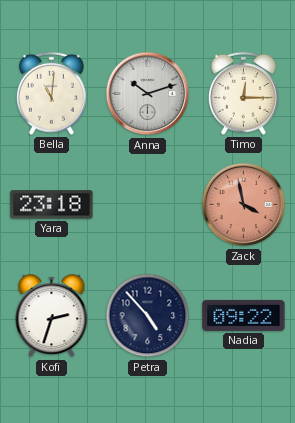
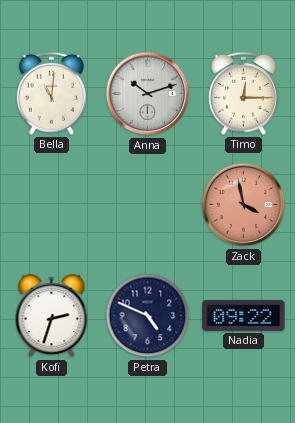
Yara: 23:18 -> none (52, 205)
Petra: 4:53 -> 4:49 (148, 316)
